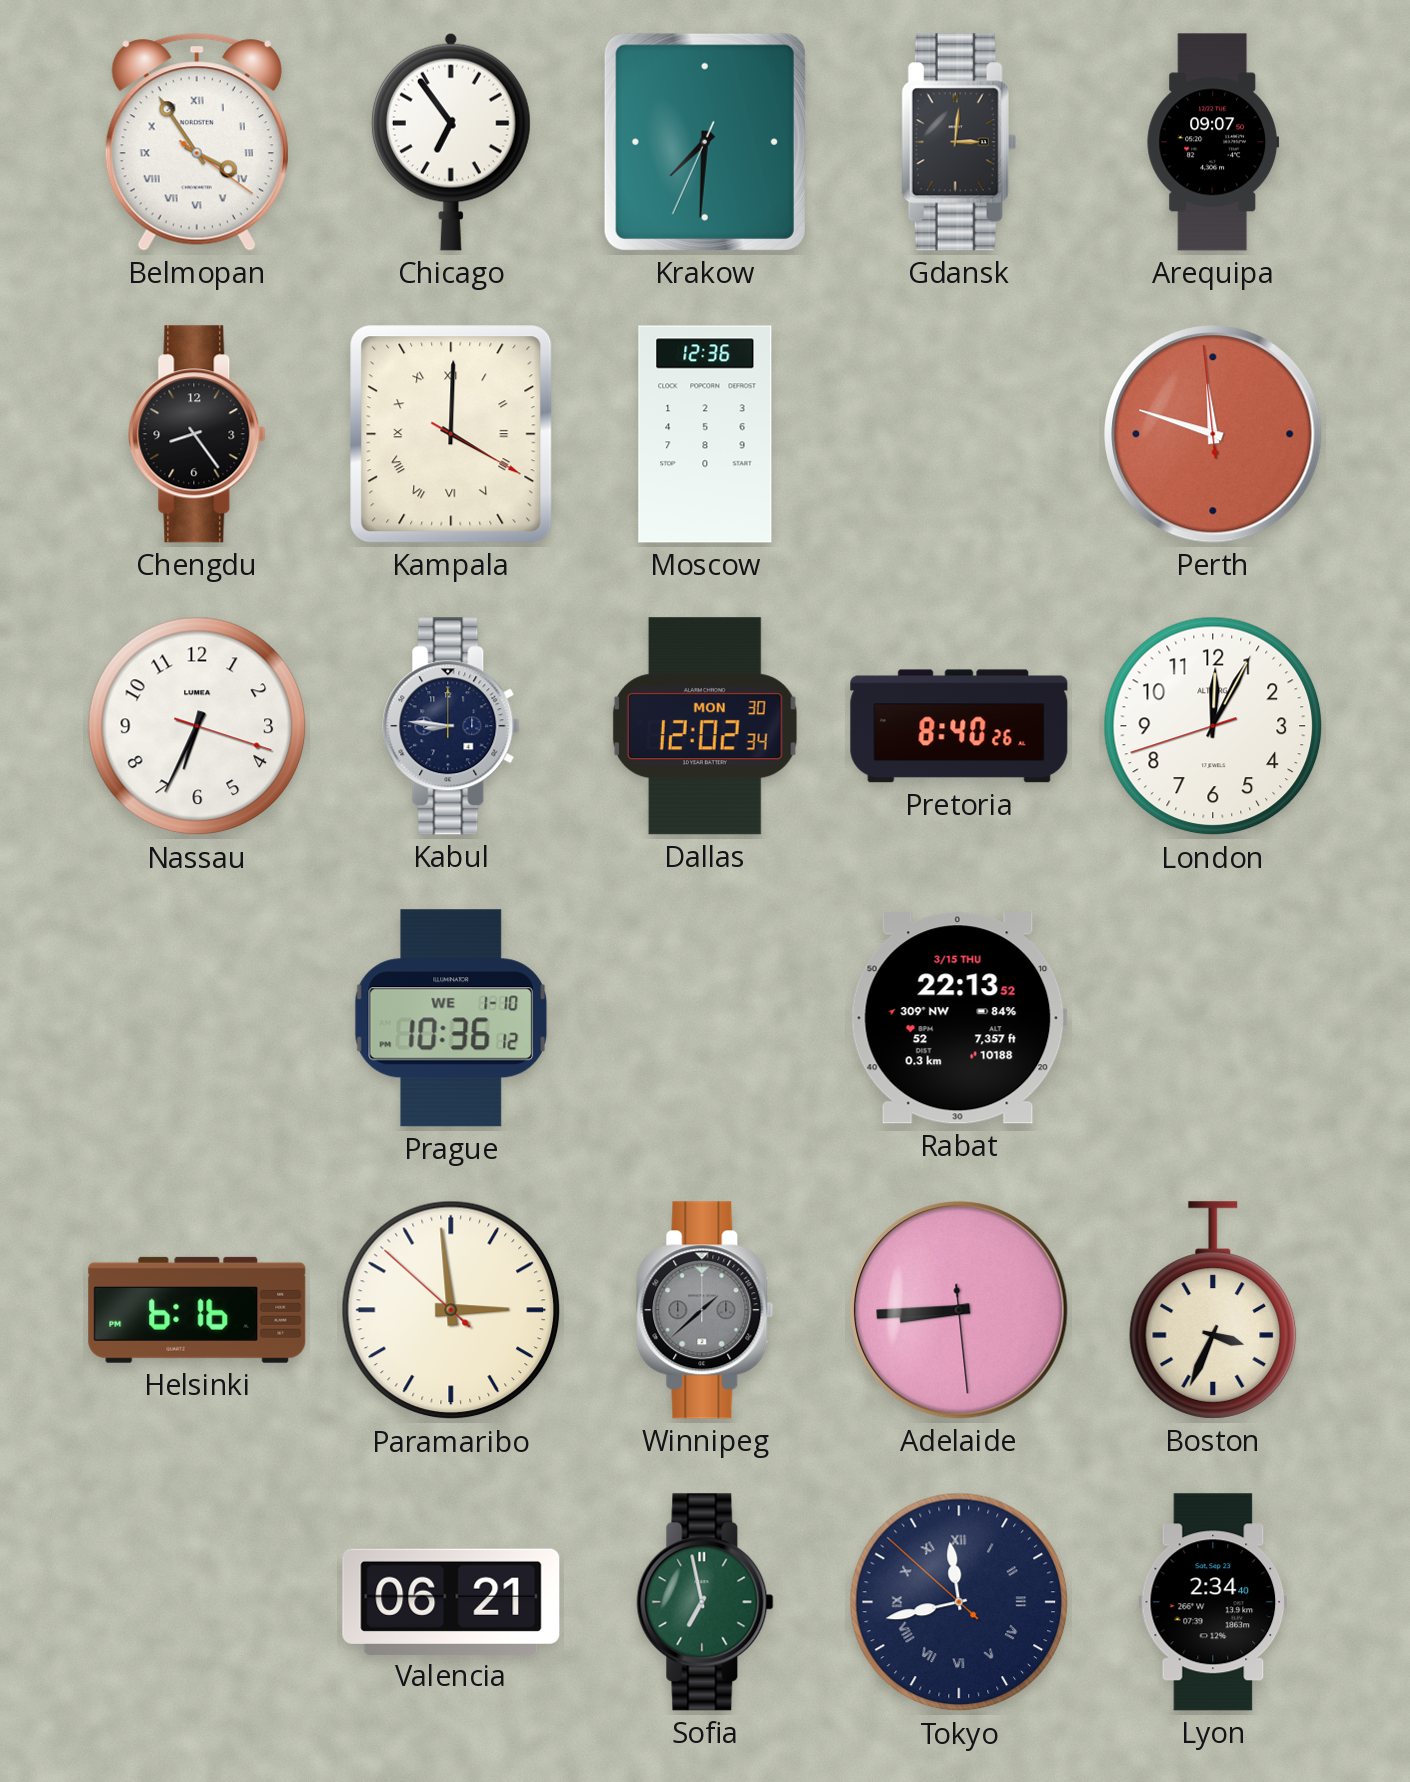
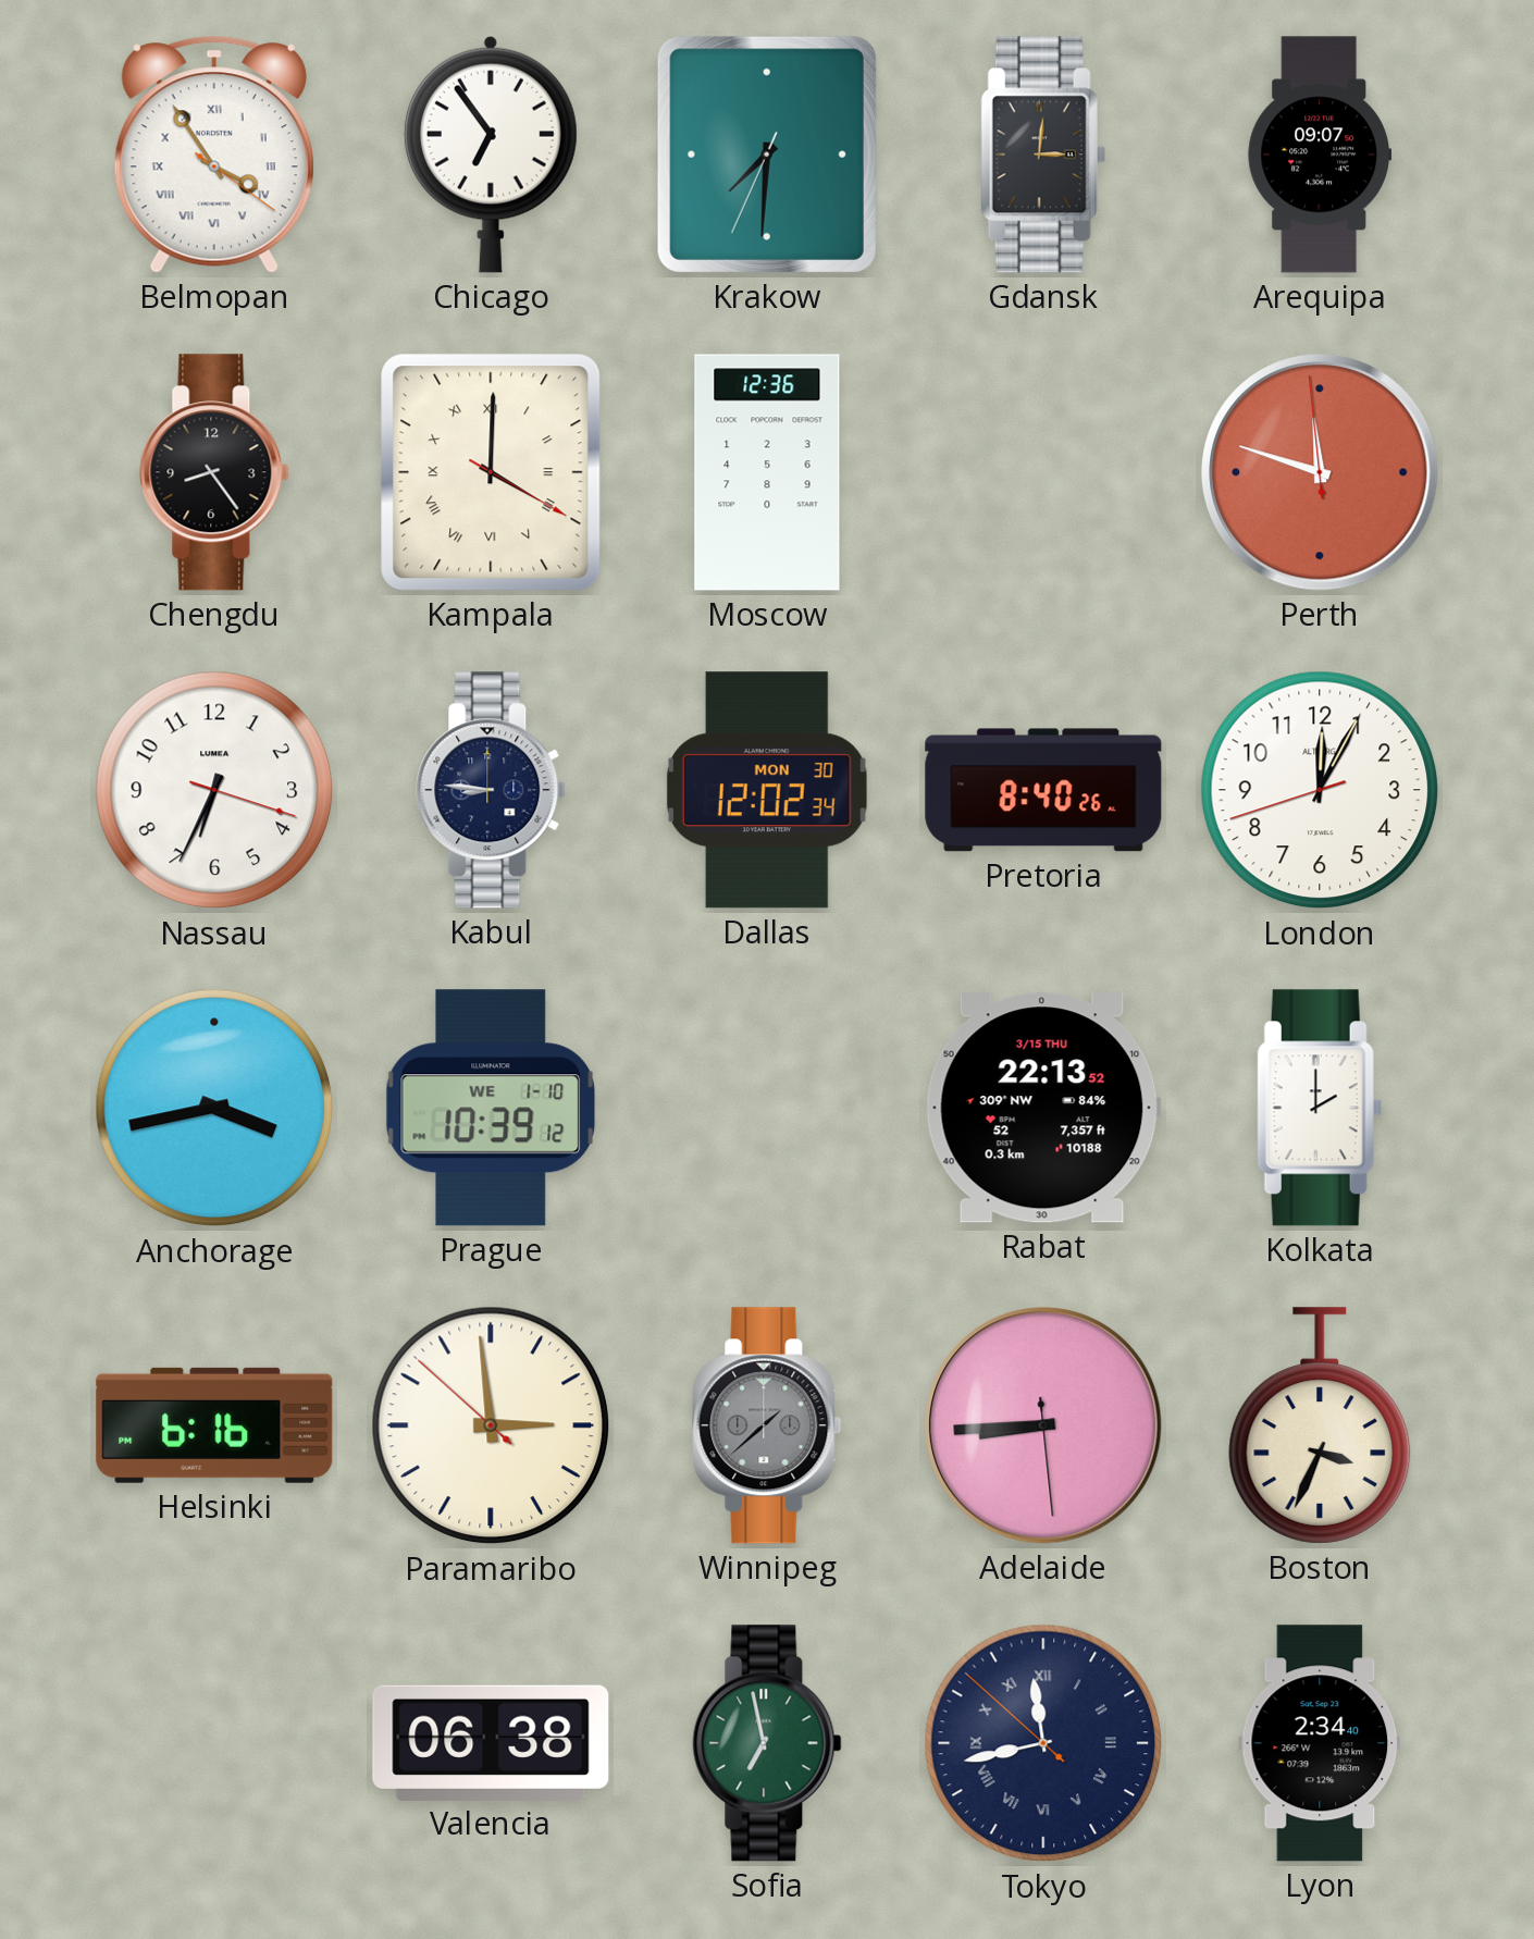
Anchorage: none -> 3:43 (214, 1108)
Prague: 10:36 -> 10:39 (491, 1108)
Kolkata: none -> 2:00 (1320, 1108)
Valencia: 06:21 -> 06:38 (491, 1742)
